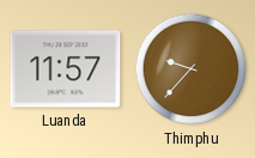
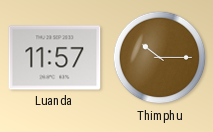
Thimphu: 9:37 -> 10:15 (160, 58)
